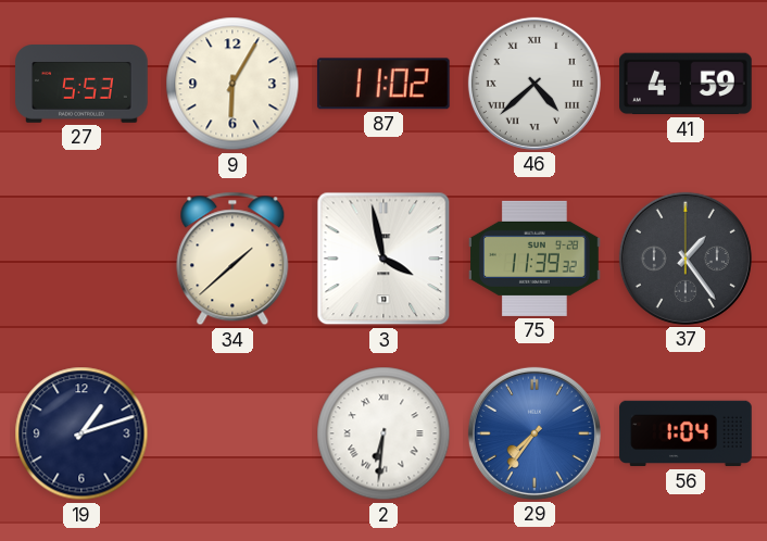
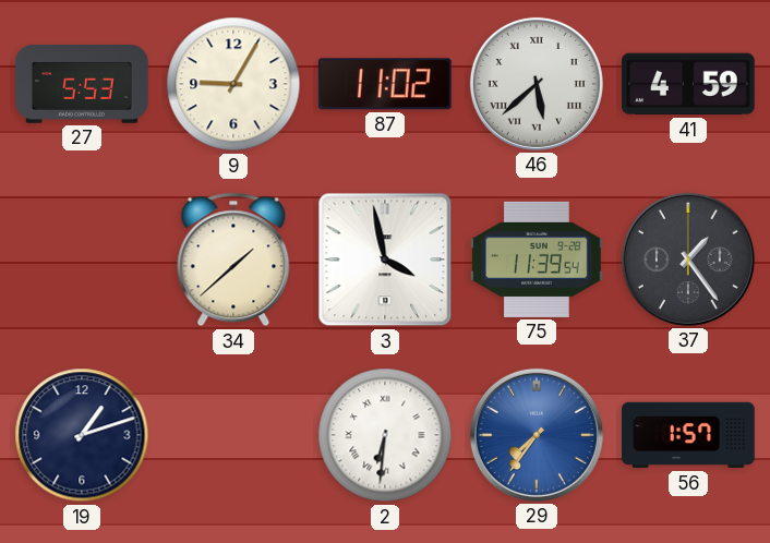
9: 6:05 -> 9:05 (233, 84)
46: 4:38 -> 5:38 (537, 84)
75: 11:39:32 -> 11:39:54 (538, 260)
56: 1:04 -> 1:57 (688, 435)
